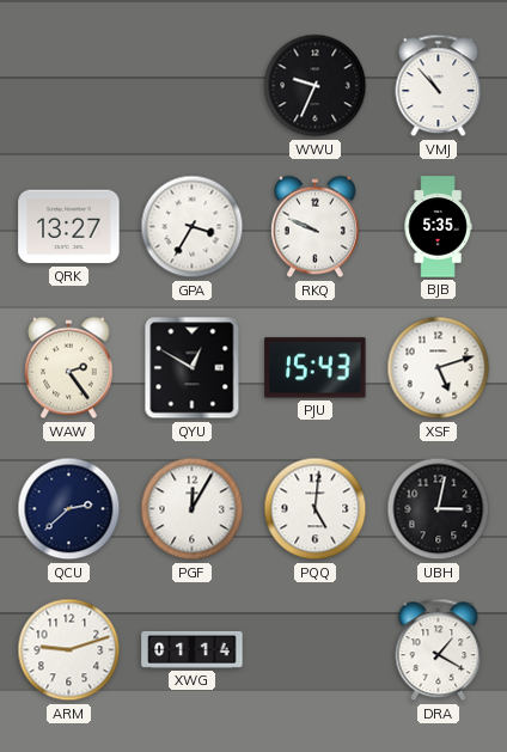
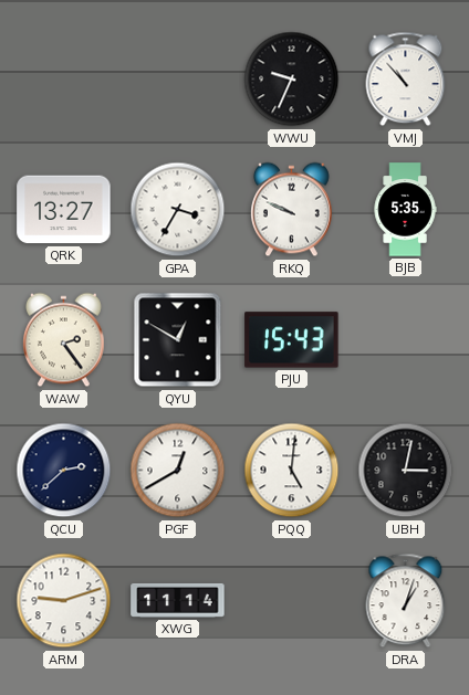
XSF: 5:12 -> none (439, 368)
PGF: 12:05 -> 12:40 (178, 471)
XWG: 01:14 -> 11:14 (178, 600)
DRA: 1:20 -> 1:03 (406, 601)
